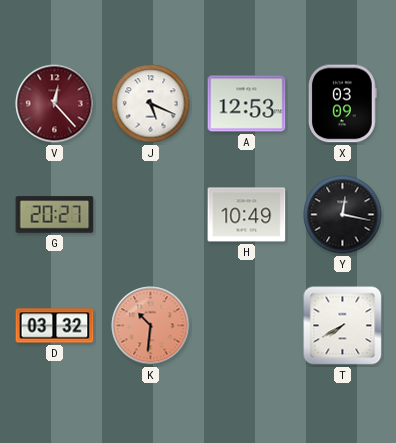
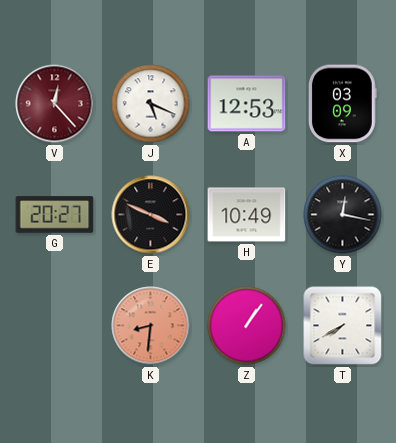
E: none -> 3:49 (151, 215)
D: 03:32 -> none (55, 326)
K: 10:31 -> 8:31 (151, 326)
Z: none -> 1:06 (247, 326)
